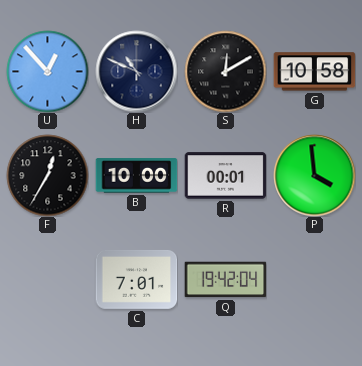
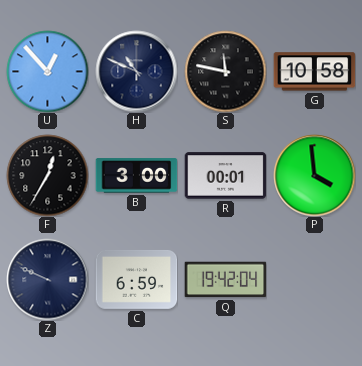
S: 12:10 -> 11:47 (225, 71)
B: 10:00 -> 3:00 (136, 176)
Z: none -> 9:49 (47, 279)
C: 7:01 -> 6:59 (136, 279)
